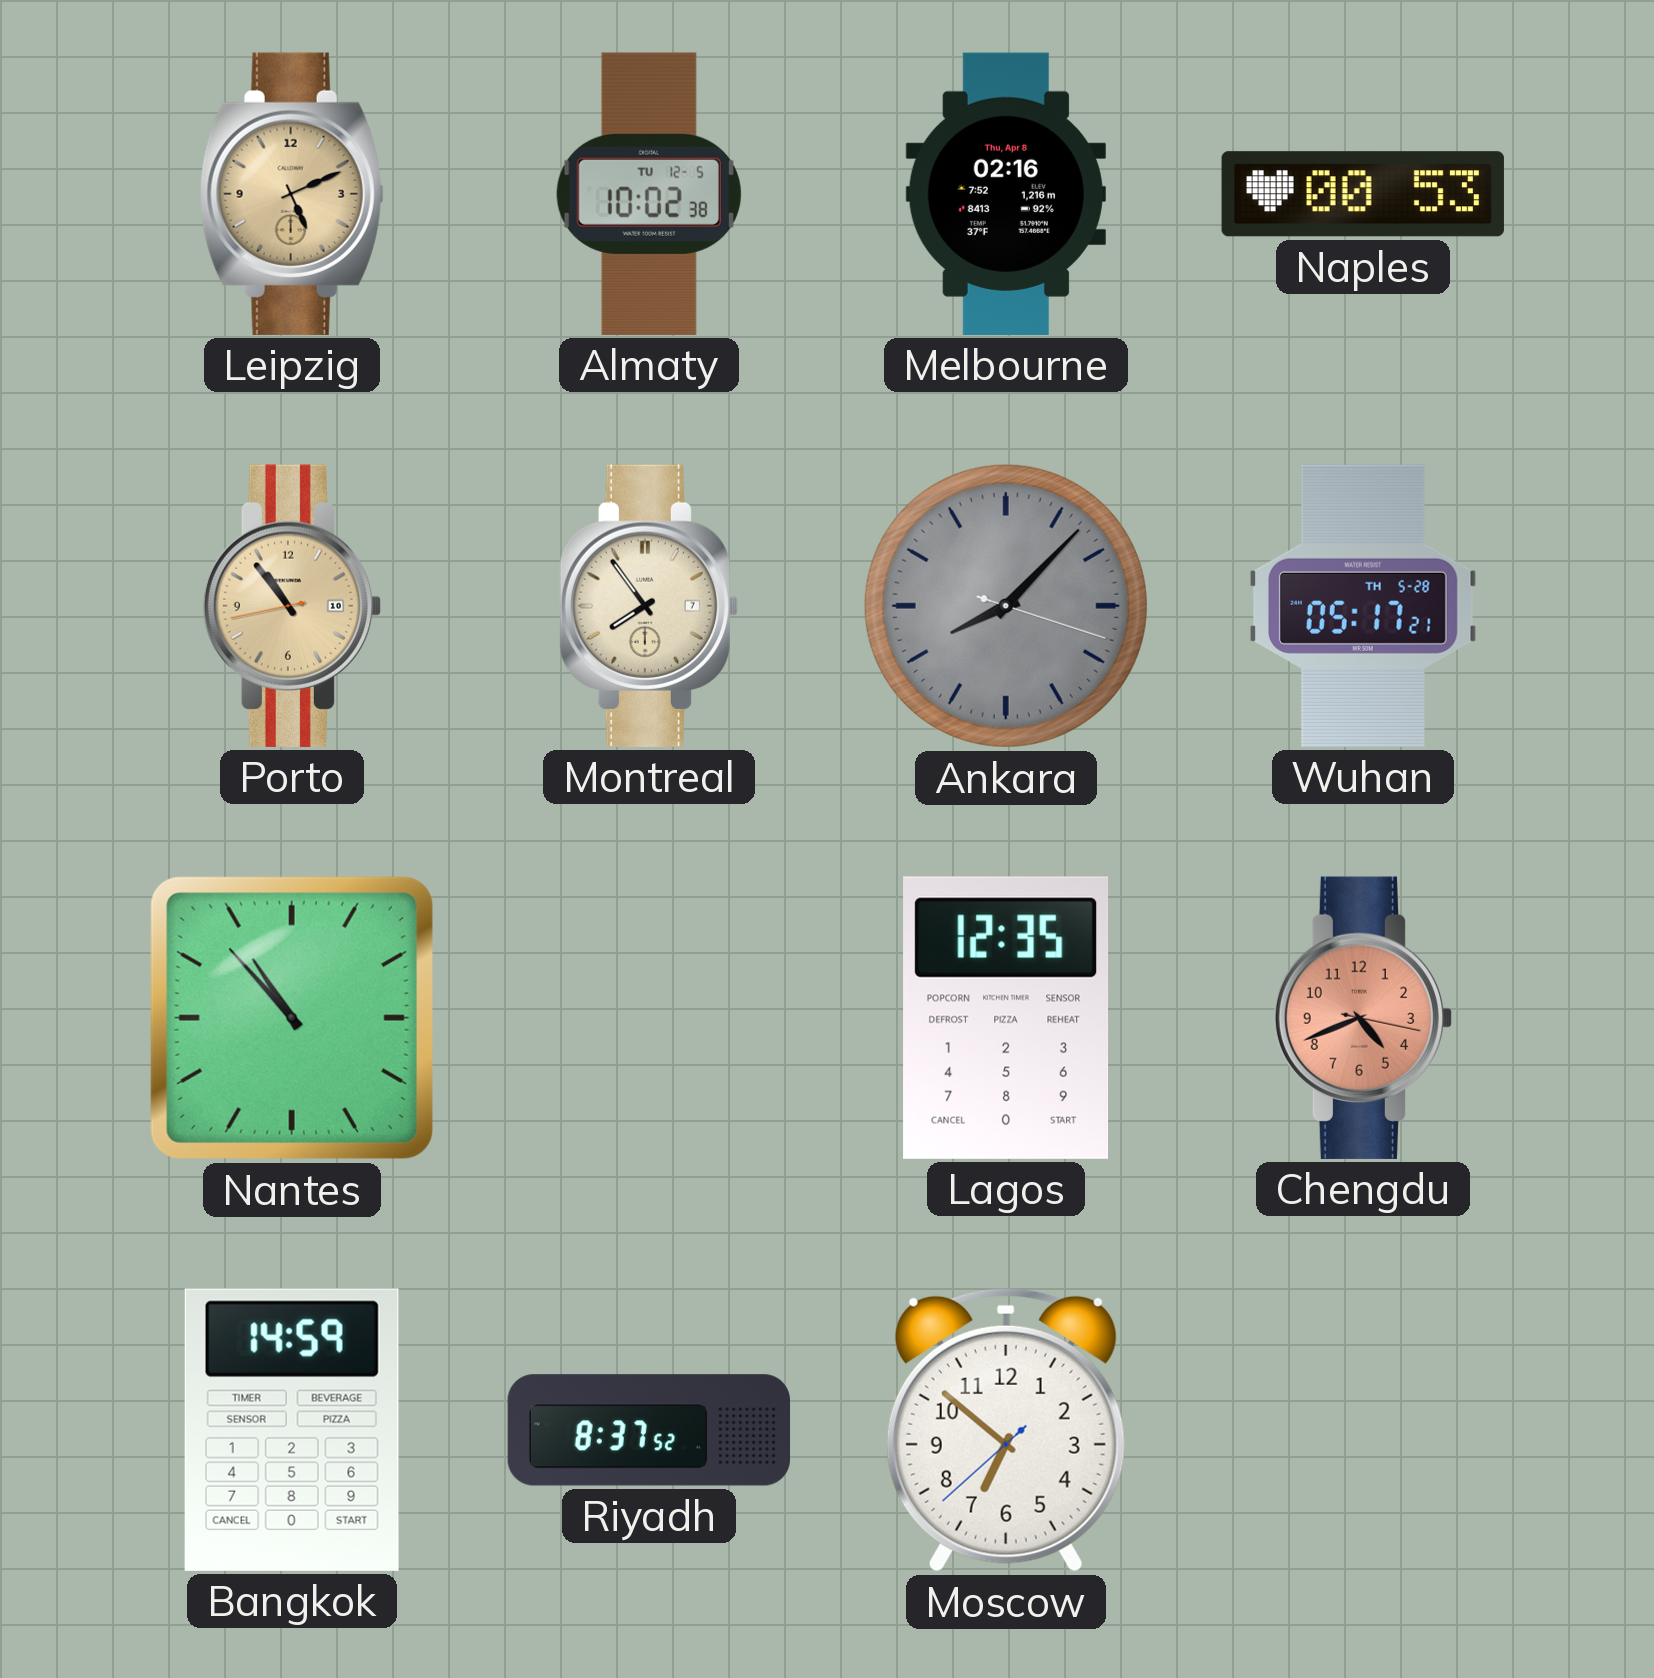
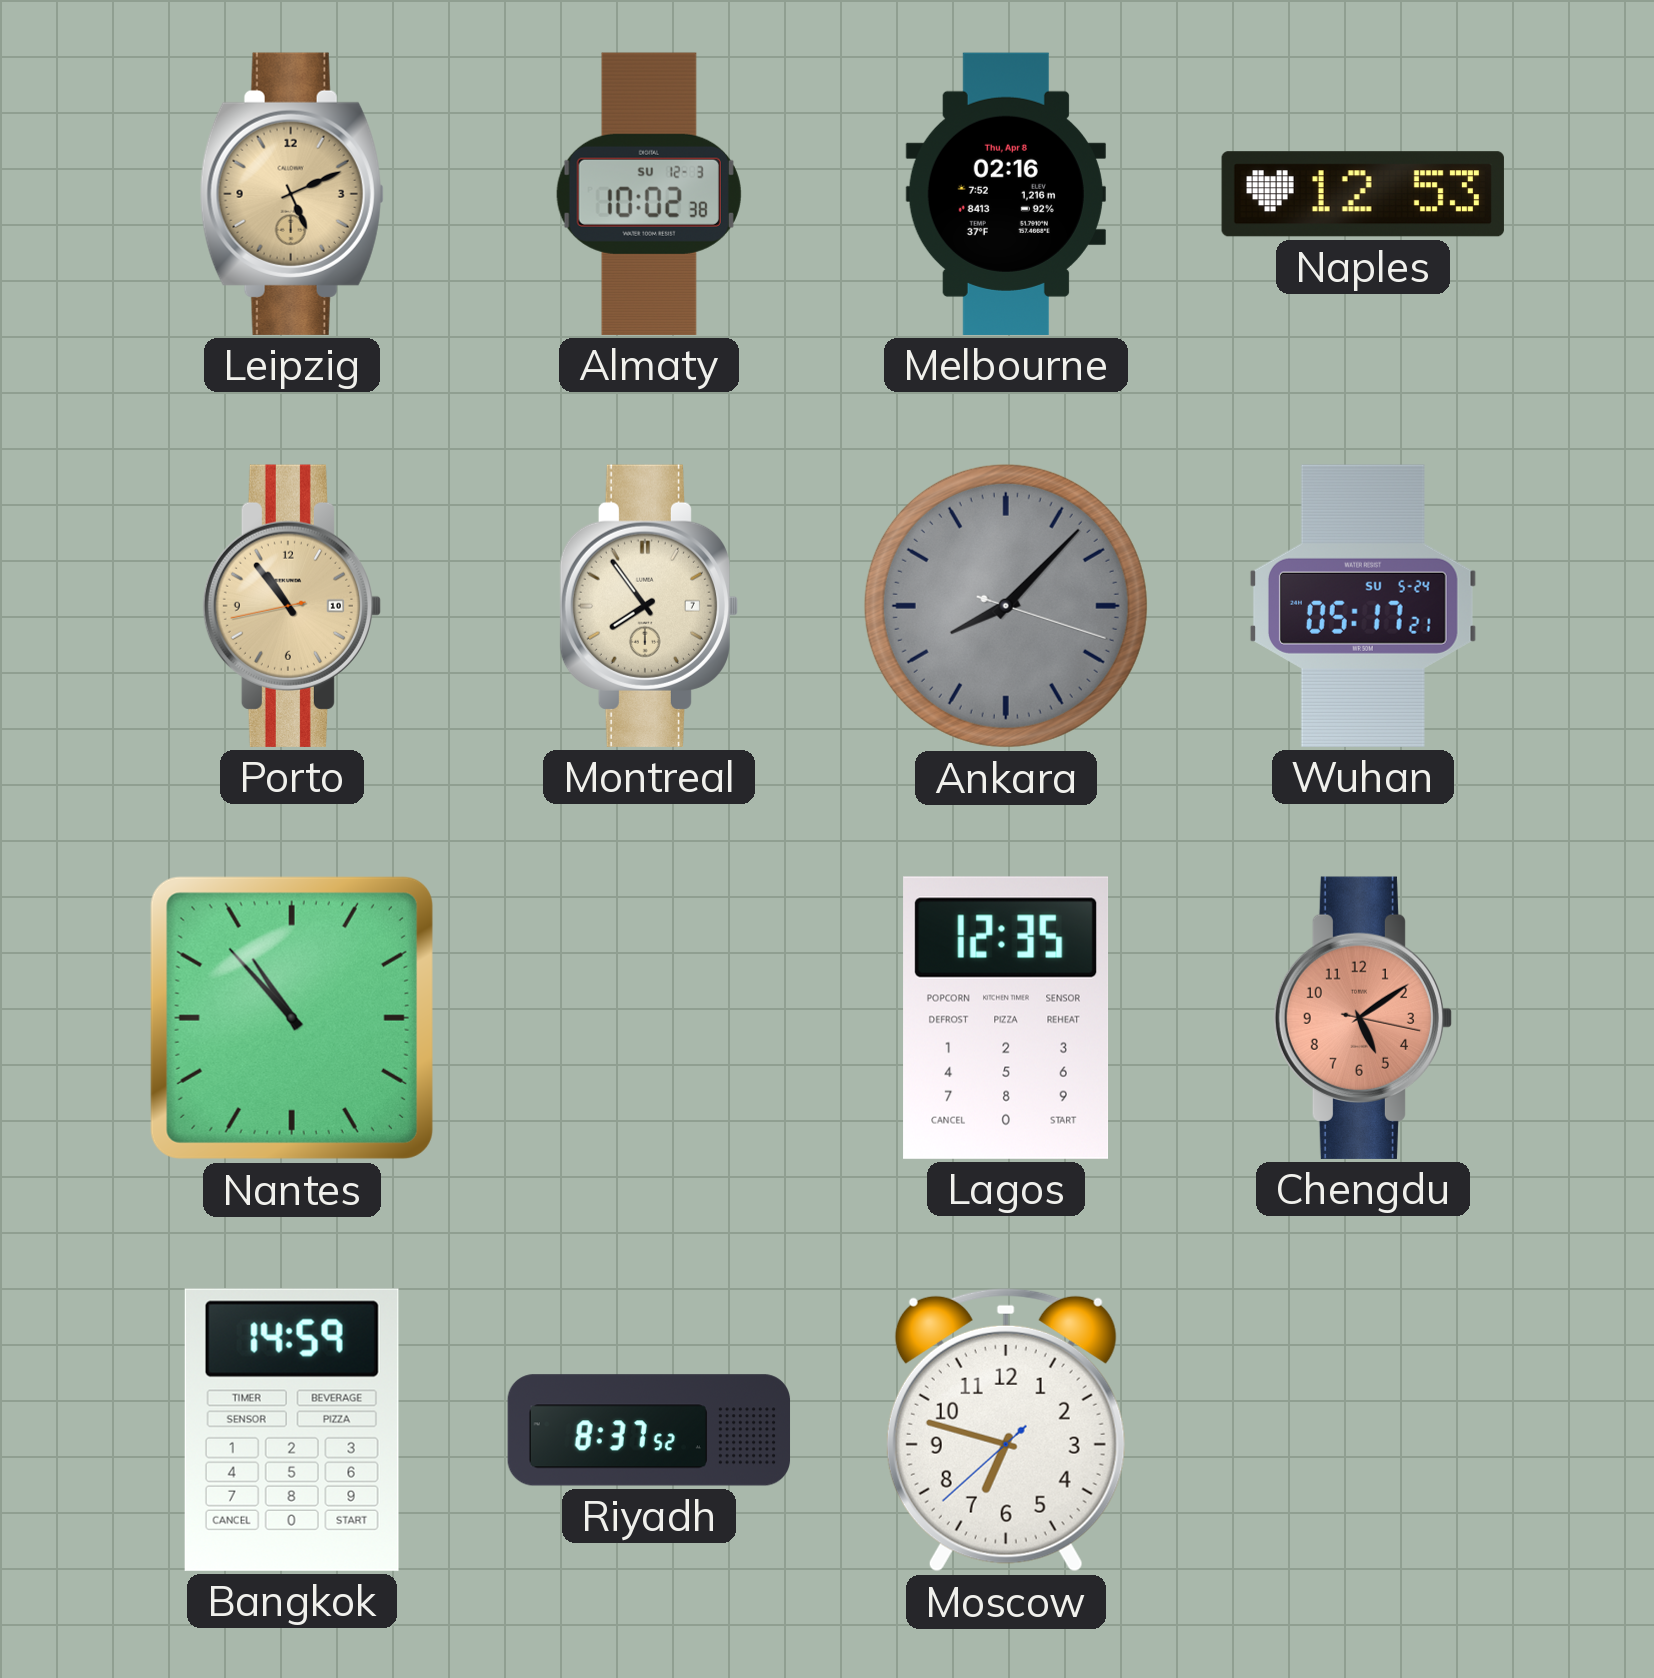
Almaty date: TU 12-5 -> SU 12-3 (649, 194)
Naples: 00:53 -> 12:53 (1363, 194)
Wuhan date: TH 5-28 -> SU 5-24 (1363, 606)
Chengdu: 4:41 -> 5:09 (1362, 1018)
Moscow: 6:51 -> 6:47 (1006, 1430)
